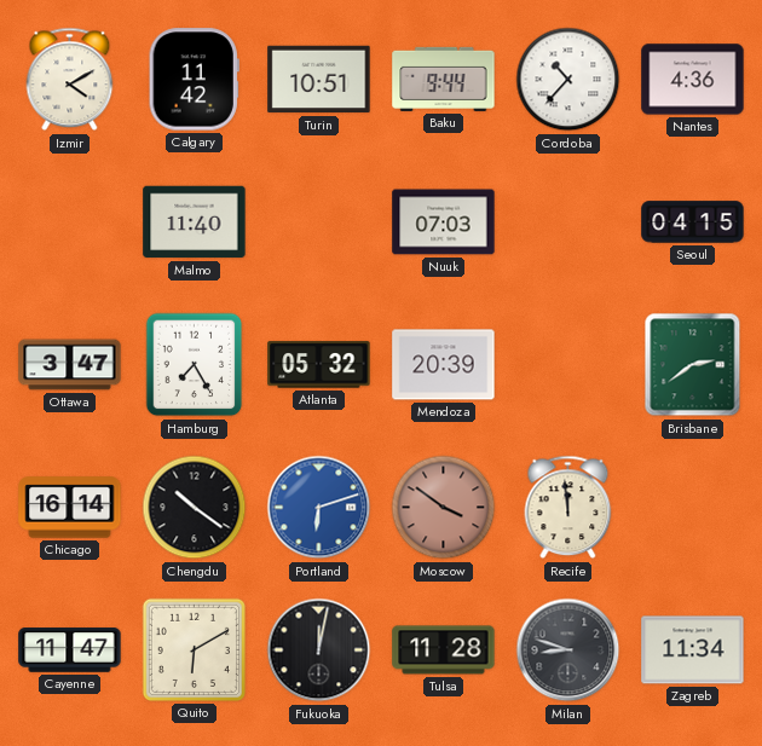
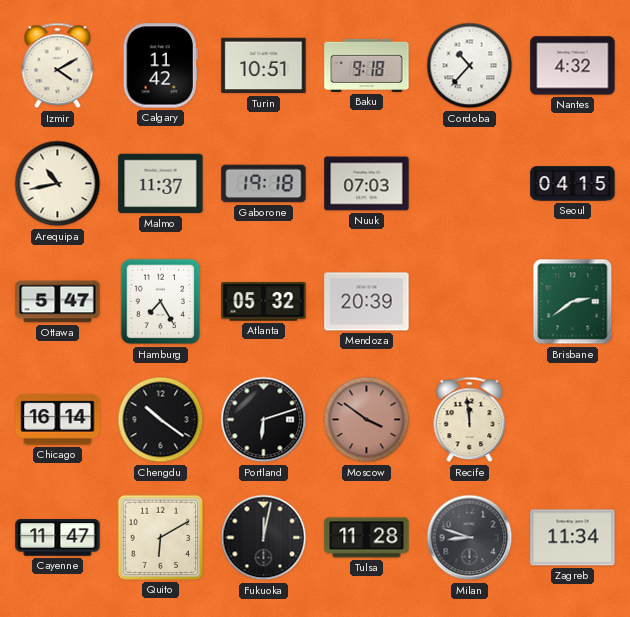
Baku: 9:44 -> 9:18 (367, 65)
Nantes: 4:36 -> 4:32 (573, 66)
Arequipa: none -> 10:43 (58, 184)
Malmo: 11:40 -> 11:37 (161, 184)
Gaborone: none -> 19:18 (264, 184)
Ottawa: 3:47 -> 5:47 (58, 302)
Portland dial: blue -> black (264, 420)
